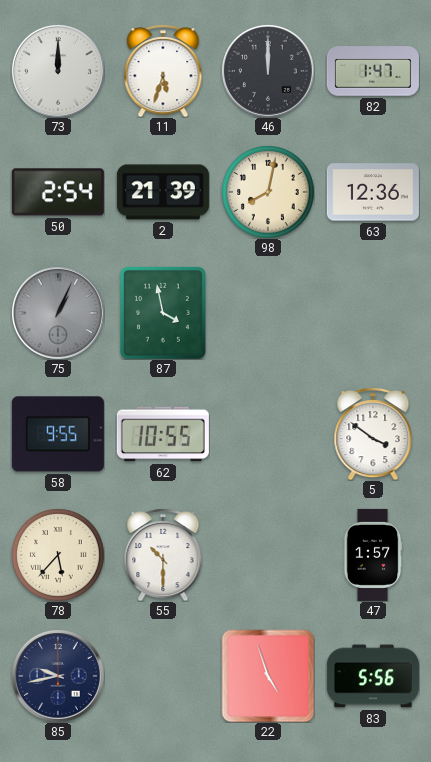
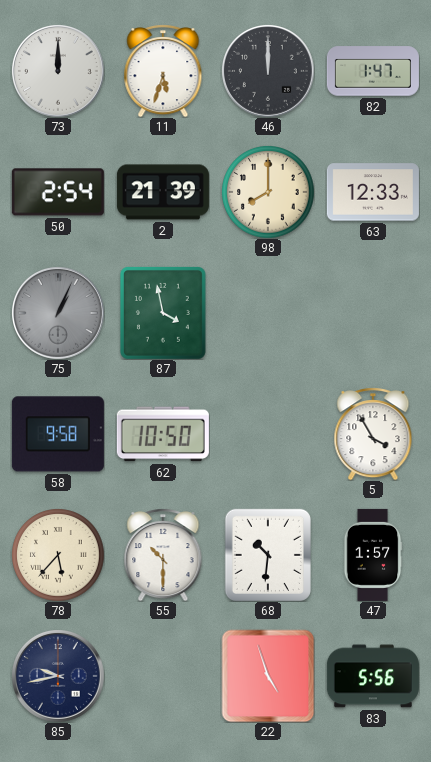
98: 8:02 -> 8:00 (268, 192)
63: 12:36 -> 12:33 (373, 192)
58: 9:55 -> 9:58 (58, 434)
62: 10:55 -> 10:50 (163, 434)
5: 3:51 -> 3:55 (373, 434)
68: none -> 10:31 (268, 555)
